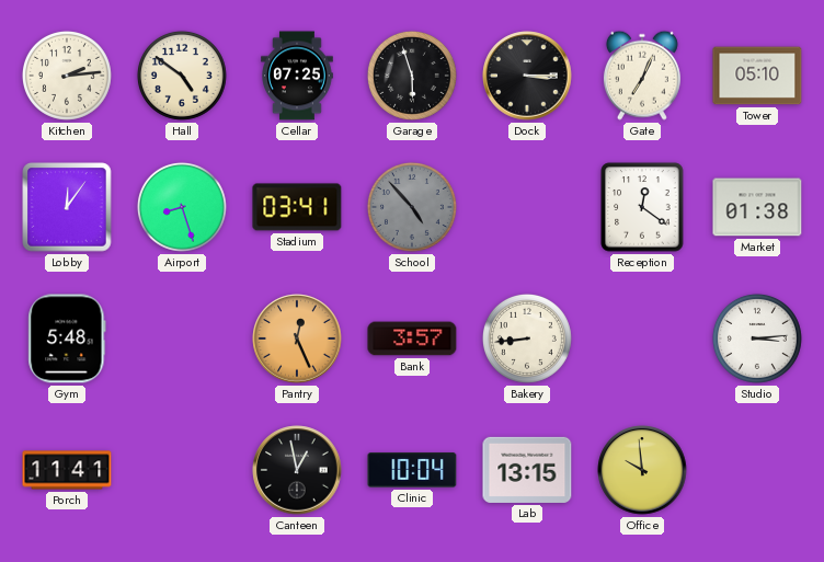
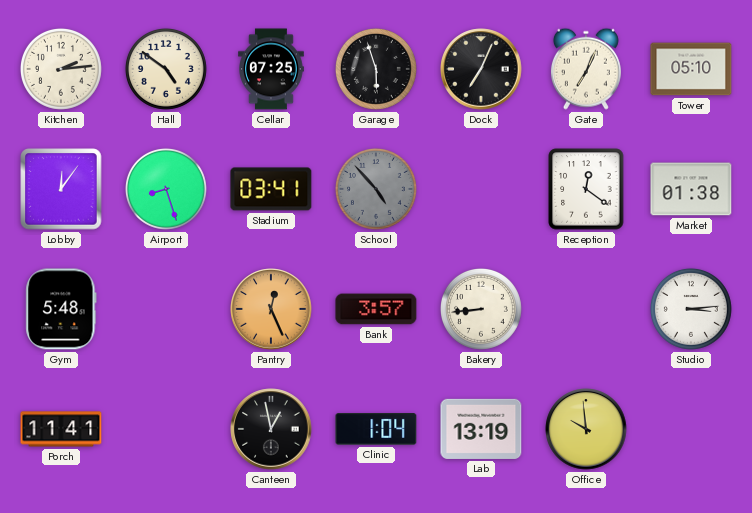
Dock: 3:15 -> 7:04 (481, 69)
Clinic: 10:04 -> 1:04 (376, 429)
Lab: 13:15 -> 13:19 (481, 429)
